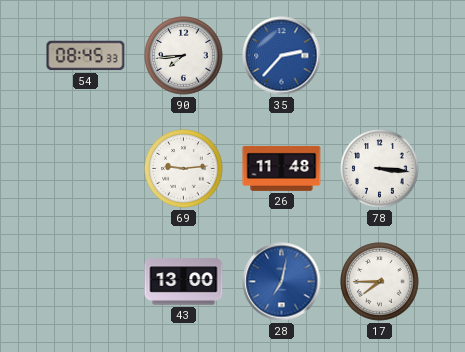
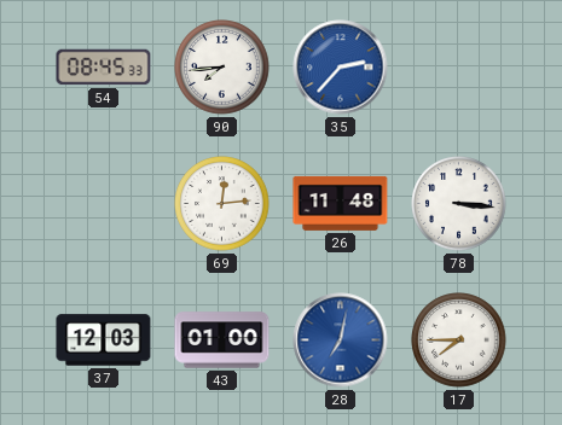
69: 9:14 -> 12:14 (222, 204)
37: none -> 12:03 (104, 340)
43: 13:00 -> 01:00 (222, 340)
